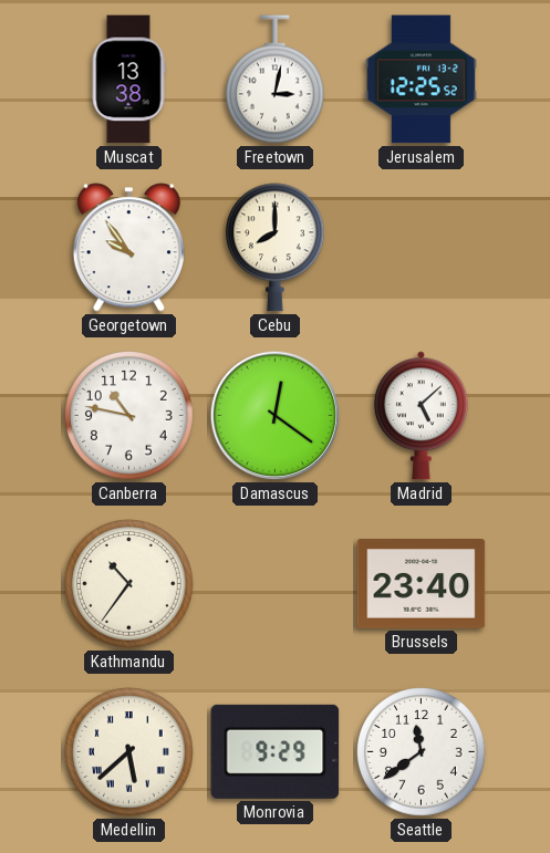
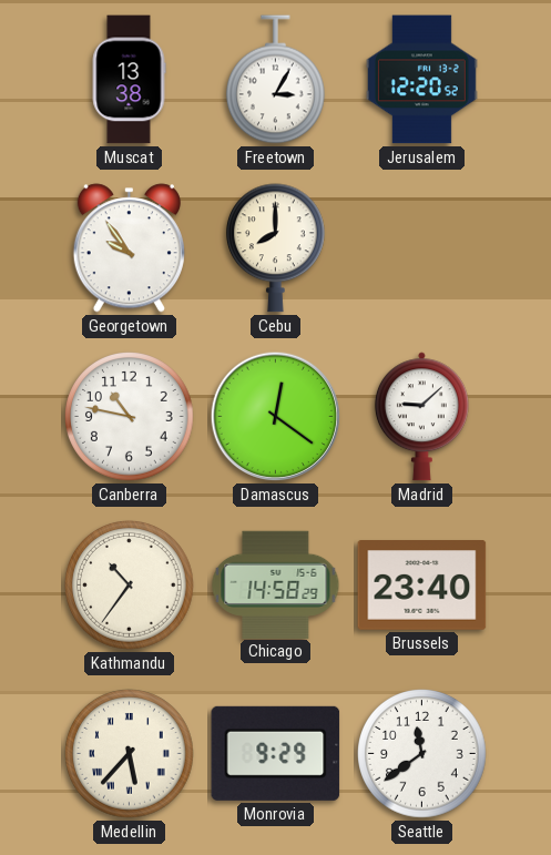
Freetown: 3:02 -> 3:05 (276, 80)
Jerusalem: 12:25 -> 12:20 (421, 80)
Madrid: 5:08 -> 9:08 (421, 417)
Chicago: none -> 14:58 (276, 584)
Medellin: 5:38 -> 5:37 (130, 754)
